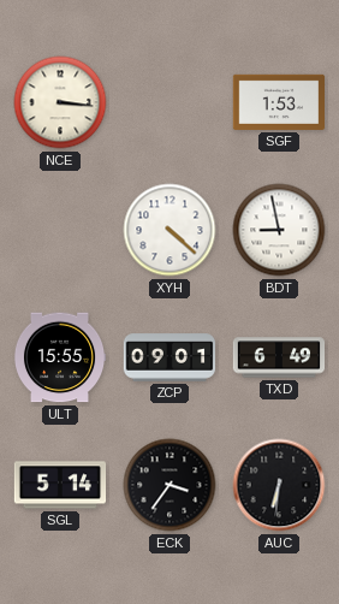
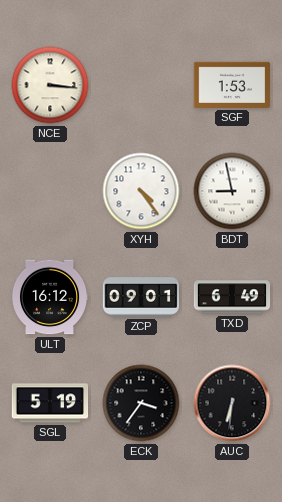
XYH: 4:22 -> 4:24 (141, 191)
ULT: 15:55 -> 16:12 (50, 297)
SGL: 5:14 -> 5:19 (50, 403)
